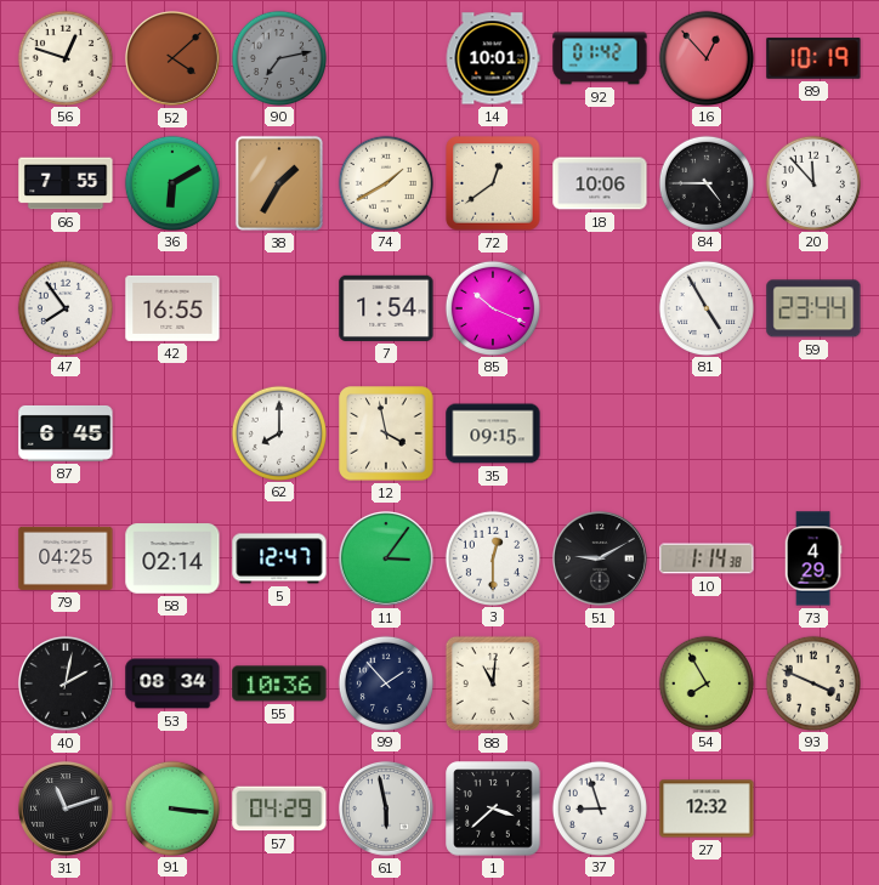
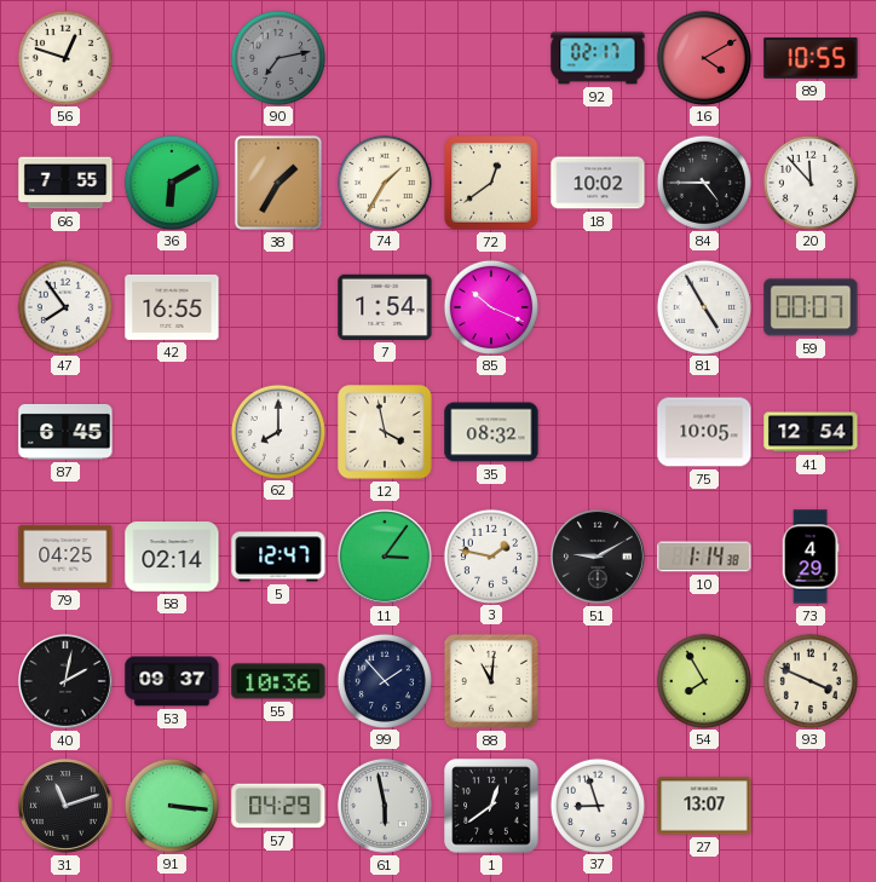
52: 4:08 -> none (172, 58)
14: 10:01 -> none (493, 58)
92: 01:42 -> 02:17 (598, 58)
16: 12:53 -> 4:10 (703, 57)
89: 10:19 -> 10:55 (811, 58)
74: 1:40 -> 1:35 (384, 181)
18: 10:06 -> 10:02 (598, 183)
59: 23:44 -> 00:07 (811, 307)
35: 09:15 -> 08:32 (491, 432)
75: none -> 10:05 (704, 432)
41: none -> 12:54 (811, 432)
3: 12:30 -> 1:47 (490, 555)
53: 08:34 -> 09:37 (172, 681)
1: 3:38 -> 12:39 (491, 806)
27: 12:32 -> 13:07 (704, 806)
